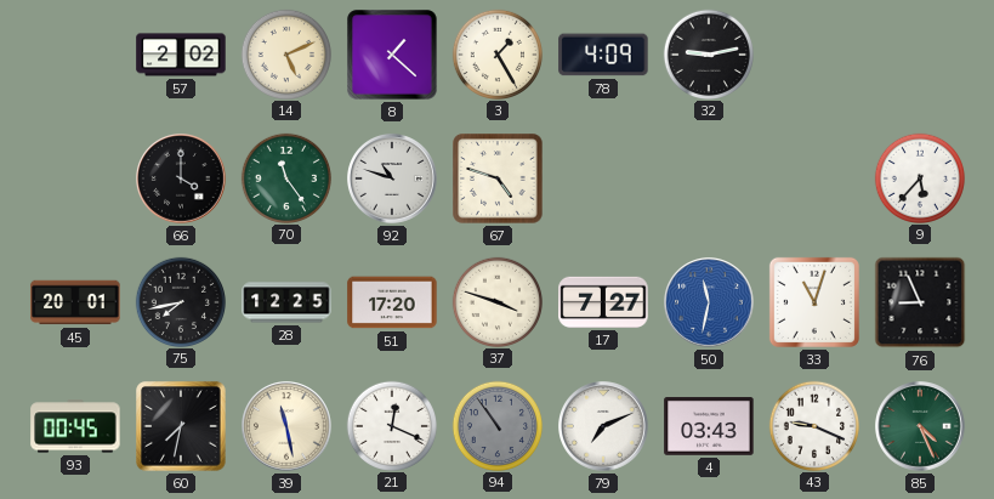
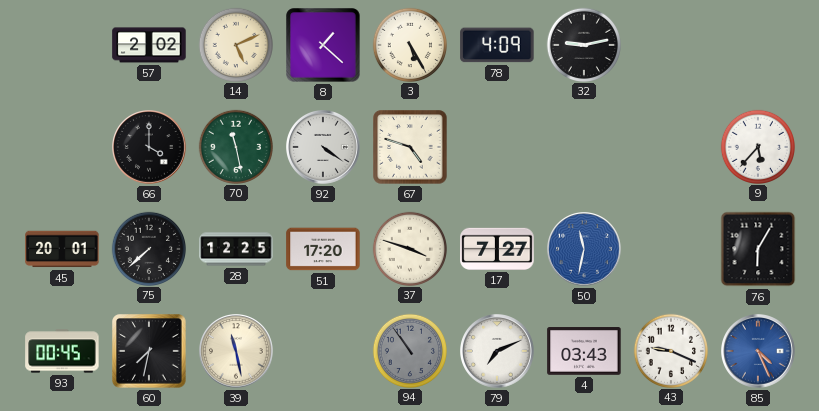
3: 1:25 -> 5:25 (409, 44)
70: 11:24 -> 11:28 (235, 146)
92: 10:48 -> 4:21 (324, 148)
75: 7:43 -> 7:38 (148, 248)
33: 11:03 -> none (814, 302)
76: 8:56 -> 6:05 (758, 249)
21: 12:19 -> none (391, 425)
85 dial: green -> blue (759, 352)
